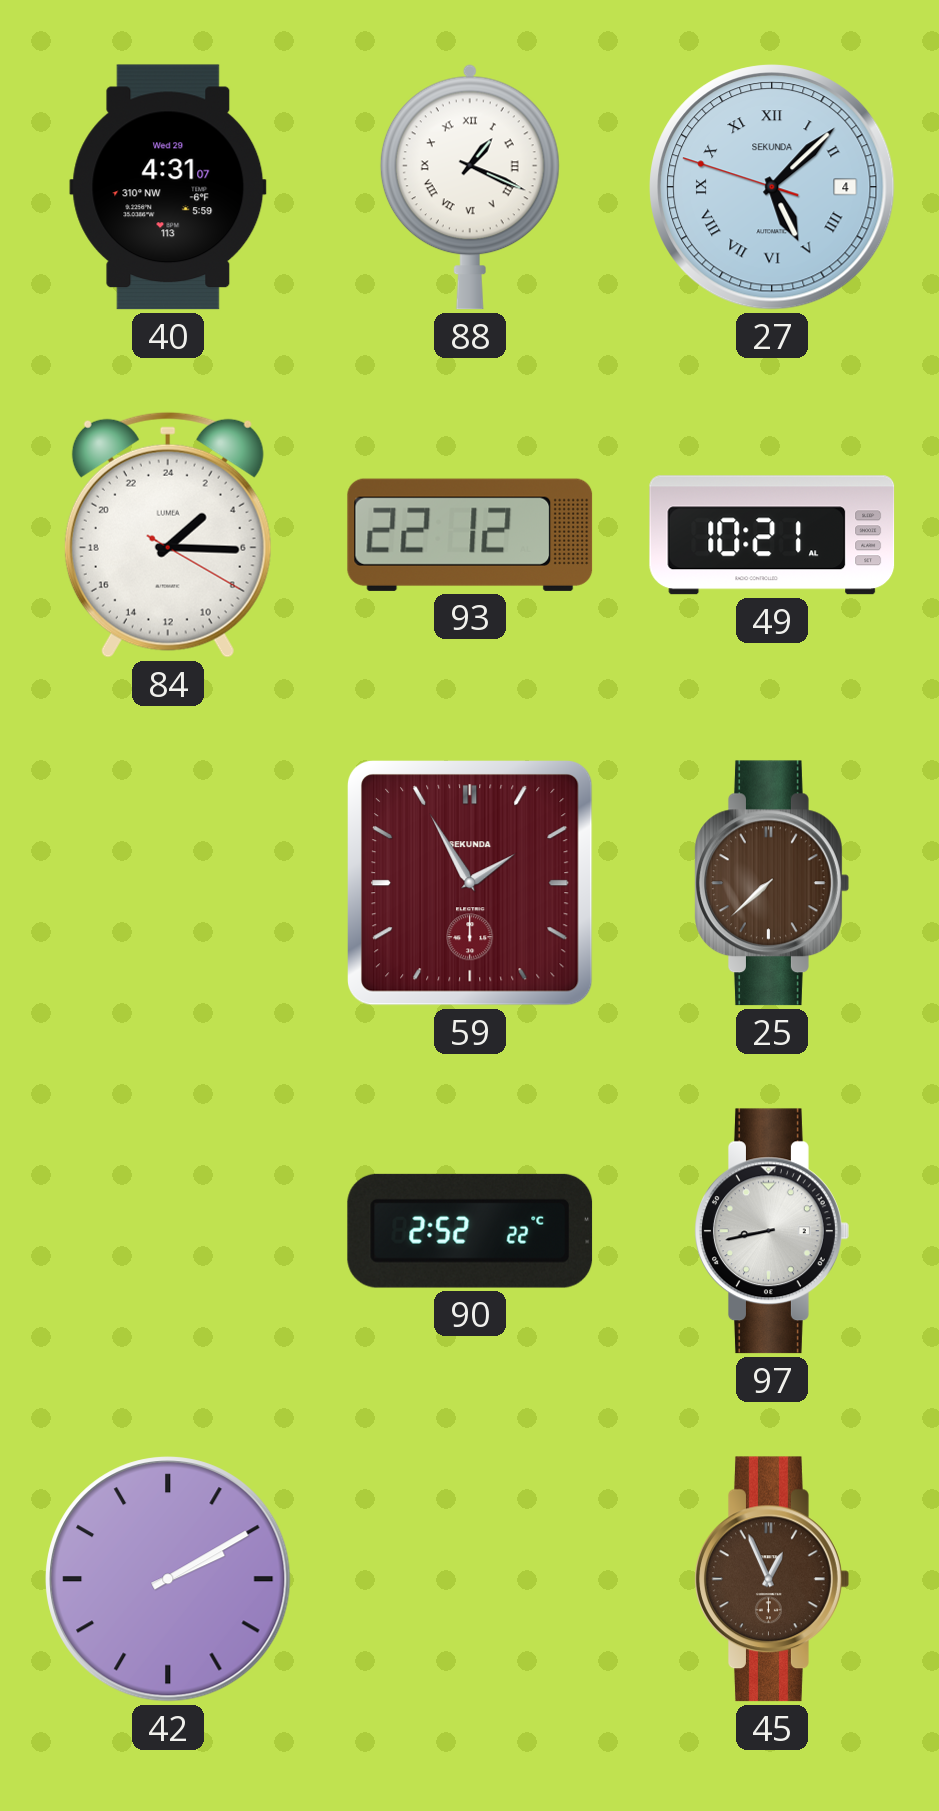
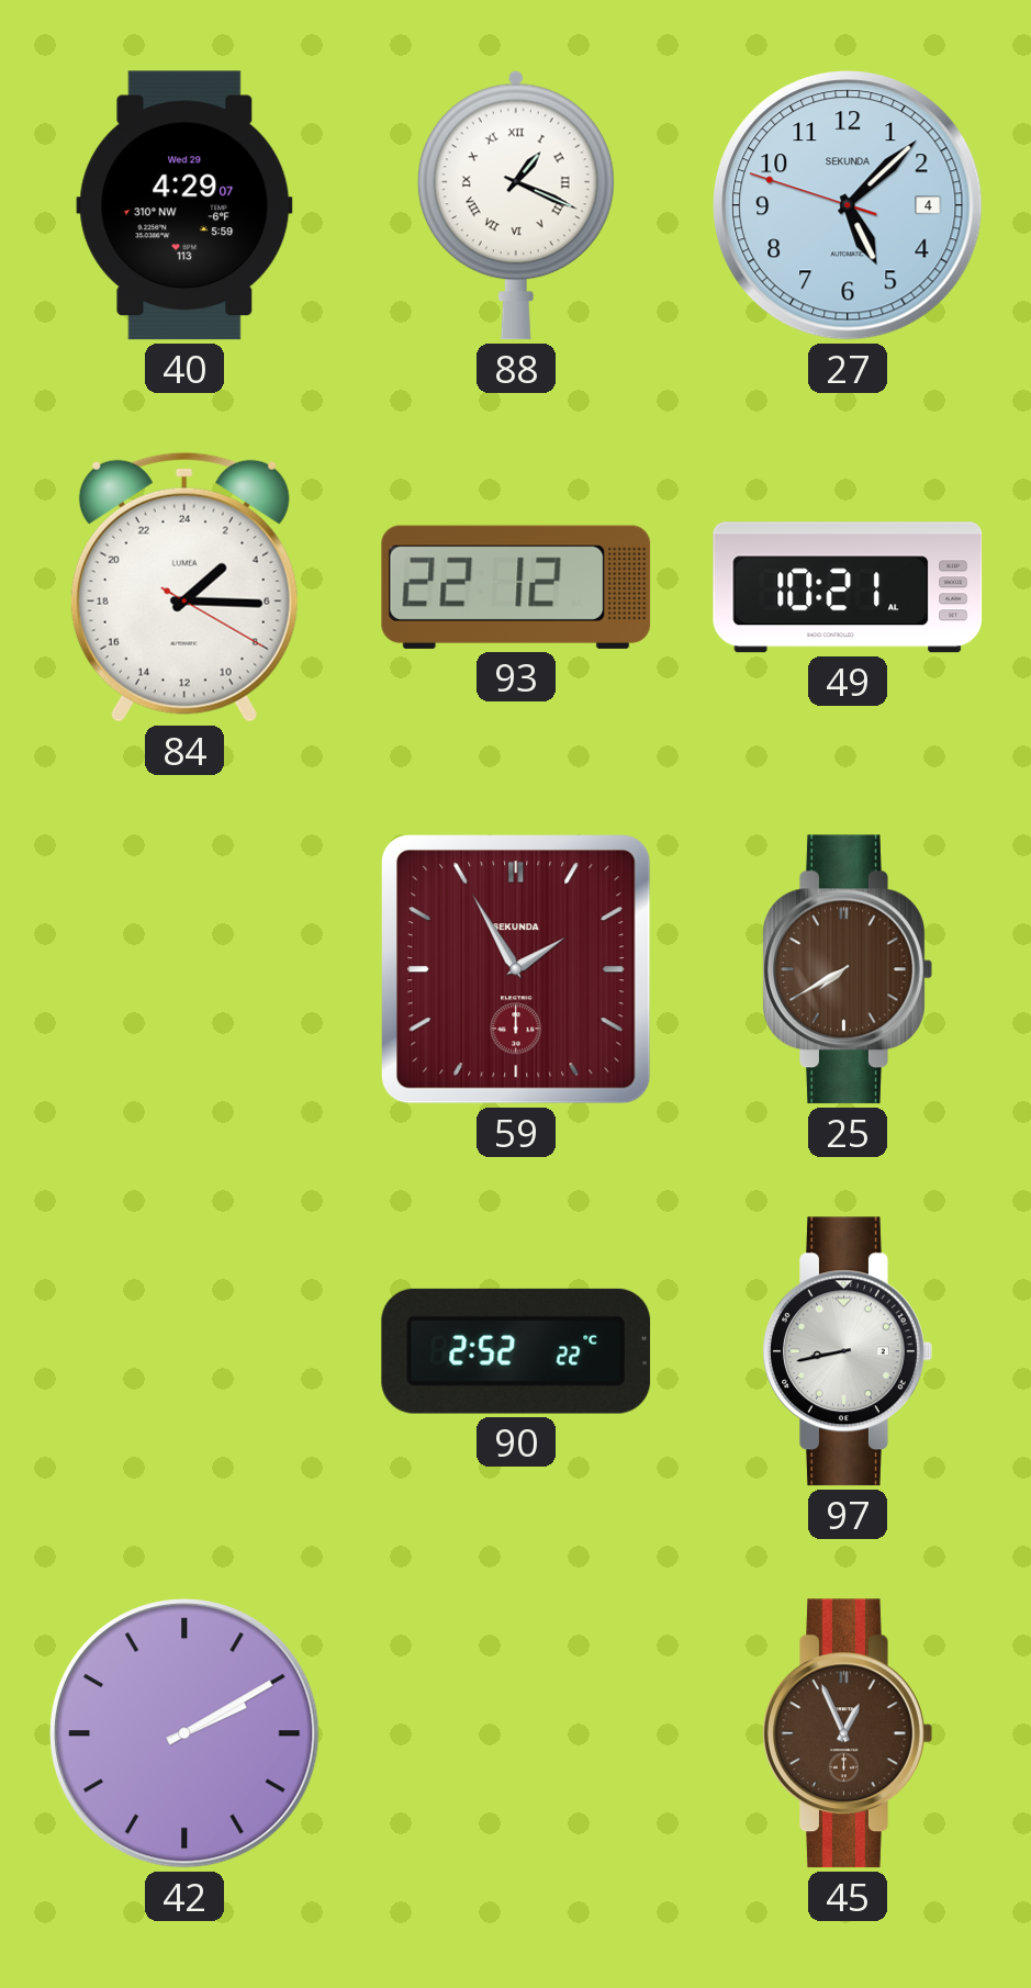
40: 4:31 -> 4:29 (184, 205)
27 numerals: Roman -> Arabic (848, 205)
25: 7:38 -> 7:40 (848, 969)
